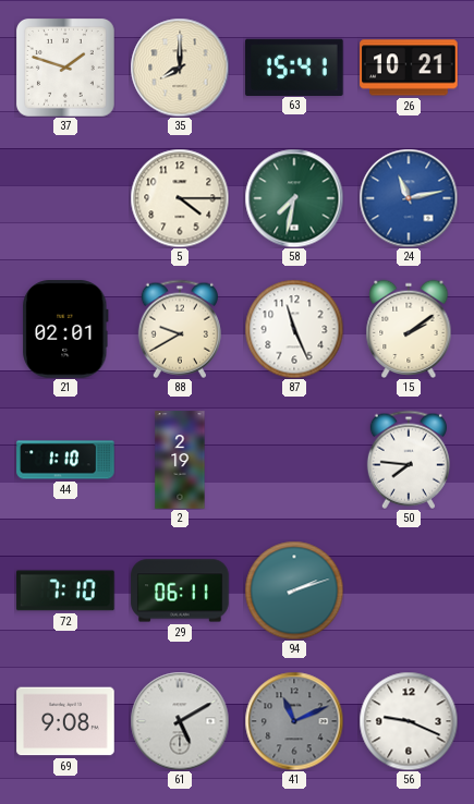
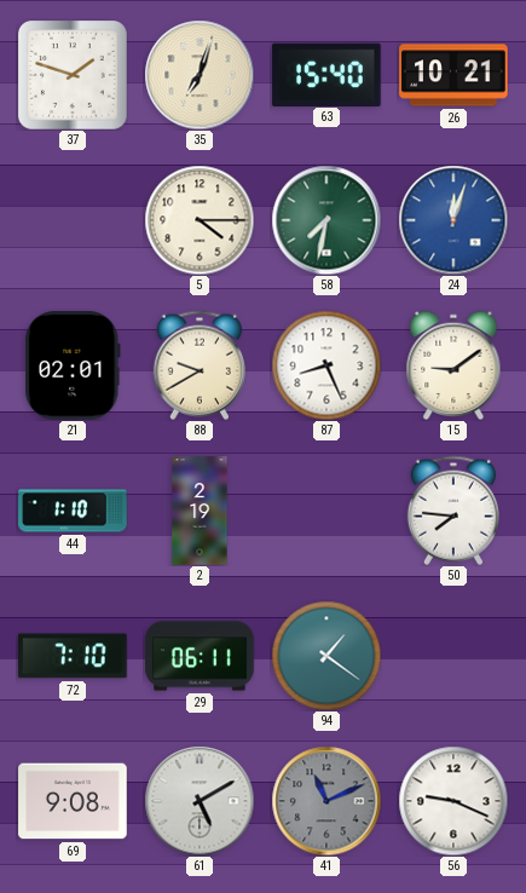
35: 8:00 -> 7:03 (200, 75)
63: 15:41 -> 15:40 (326, 74)
24: 11:13 -> 12:03 (453, 220)
87: 11:26 -> 8:26 (326, 365)
15: 2:09 -> 9:09 (453, 364)
94: 2:12 -> 1:21 (326, 656)
